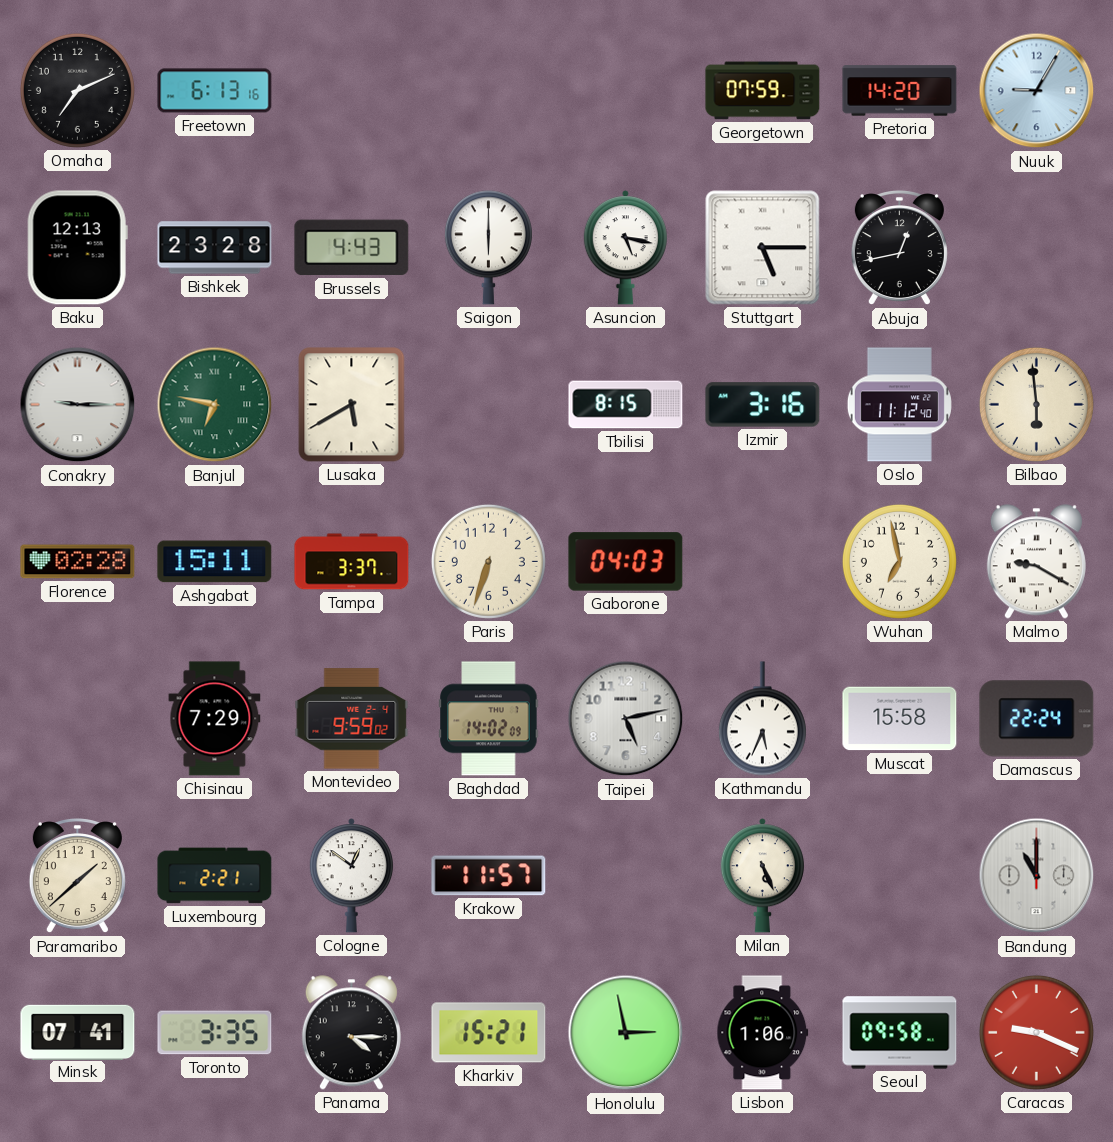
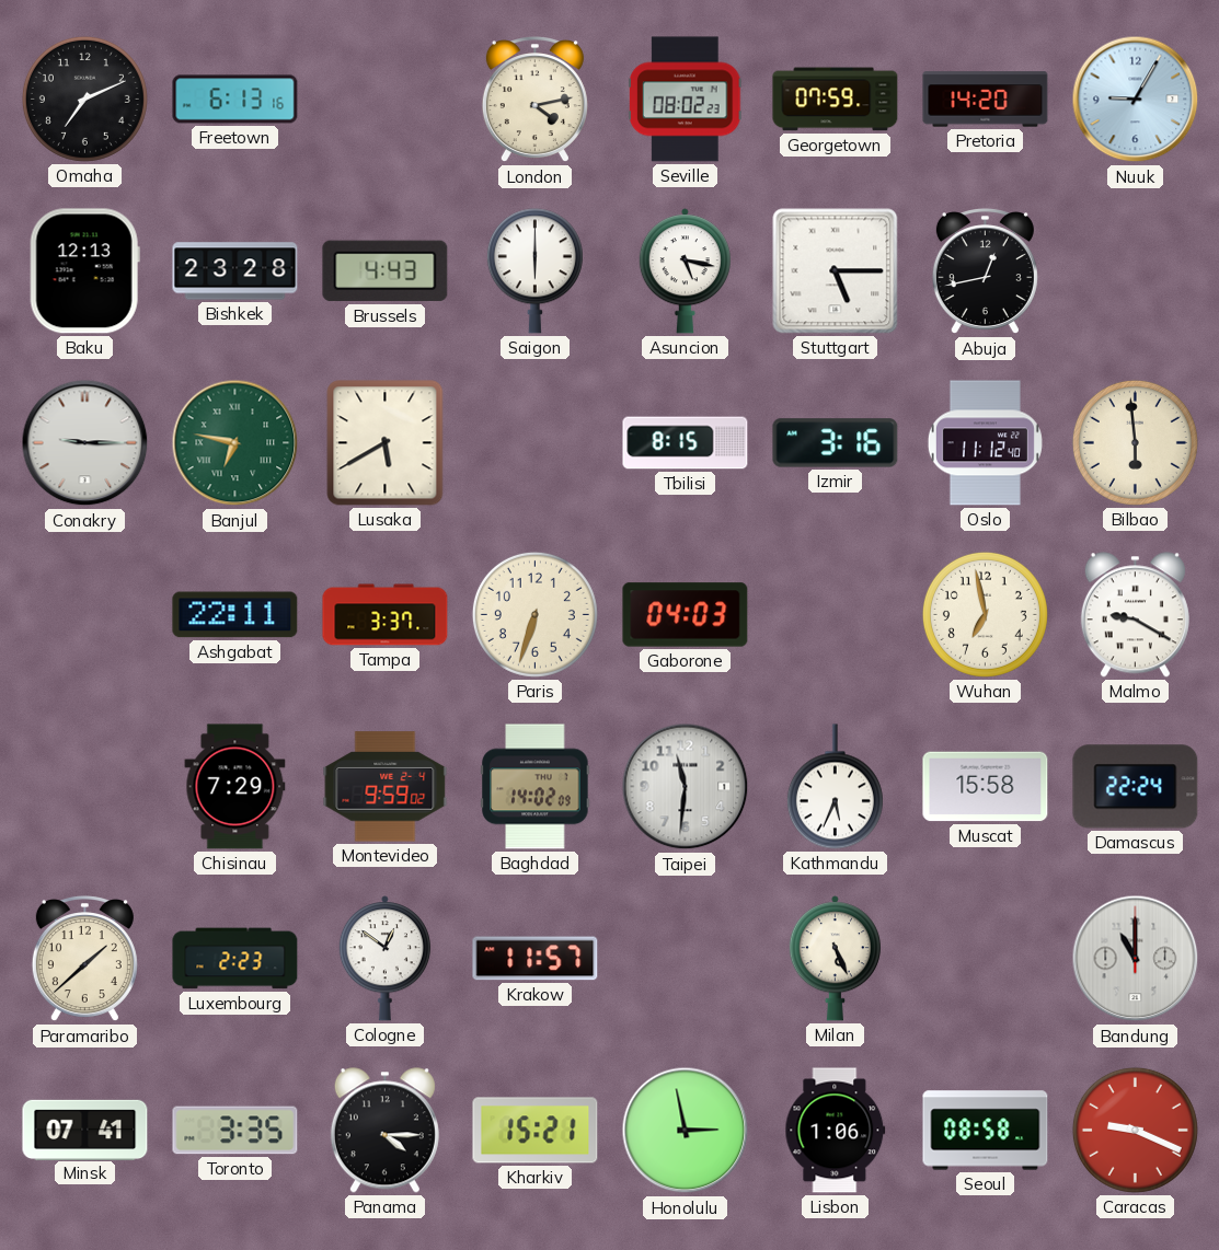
London: none -> 4:13 (534, 101)
Seville: none -> 08:02 (686, 100)
Florence: 02:28 -> none (78, 562)
Ashgabat: 15:11 -> 22:11 (235, 615)
Taipei: 5:13 -> 11:31 (686, 787)
Luxembourg: 2:21 -> 2:23 (235, 959)
Seoul: 09:58 -> 08:58 (986, 1131)
